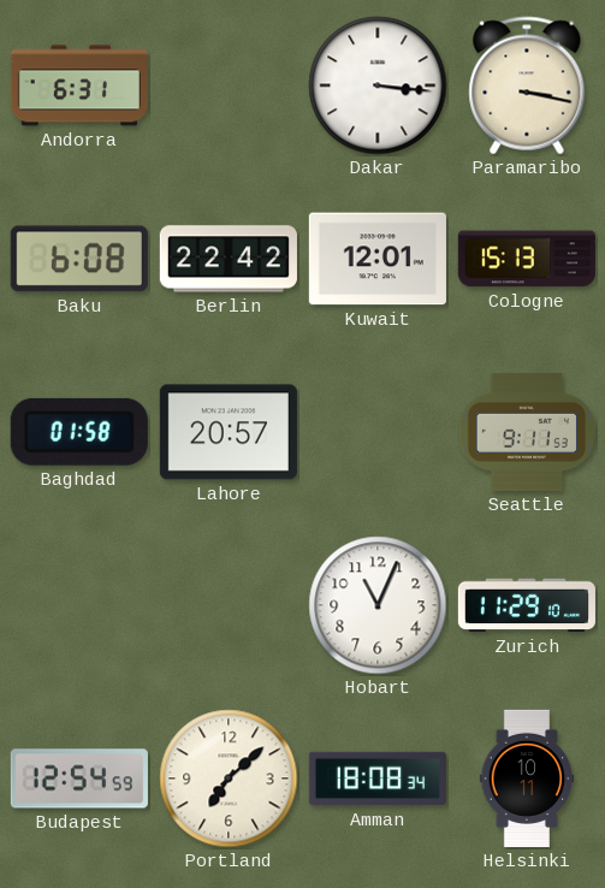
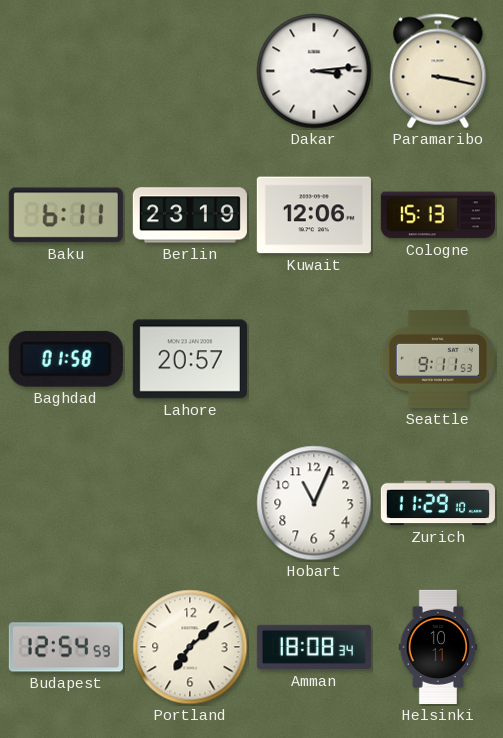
Andorra: 6:31 -> none (79, 85)
Dakar: 3:16 -> 3:14 (314, 71)
Baku: 6:08 -> 6:11 (66, 215)
Berlin: 22:42 -> 23:19 (190, 215)
Kuwait: 12:01 -> 12:06 (314, 215)
